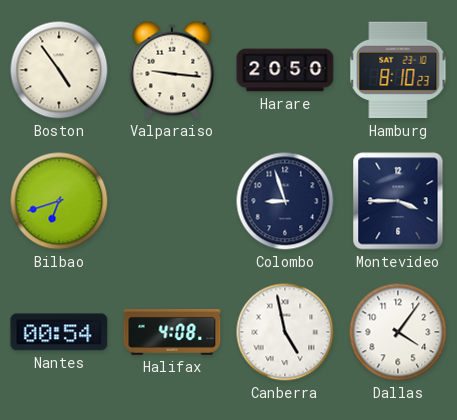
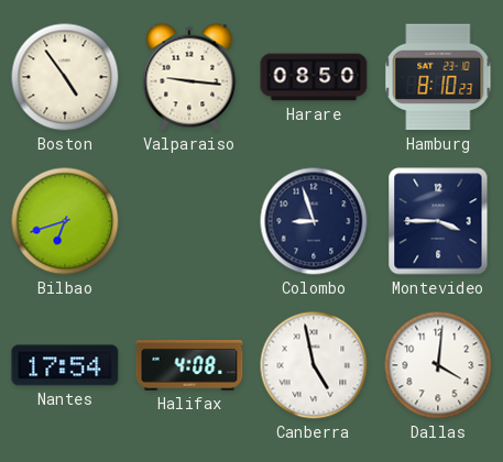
Harare: 20:50 -> 08:50 (314, 77)
Nantes: 00:54 -> 17:54 (65, 365)
Dallas: 4:06 -> 4:01 (438, 365)
